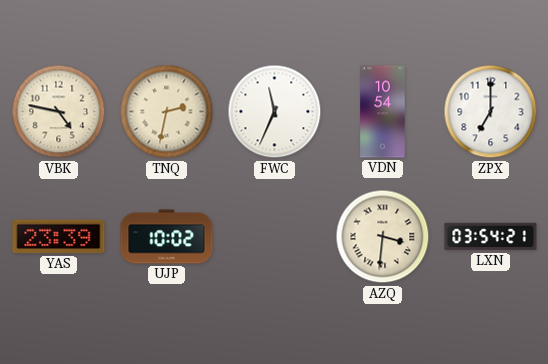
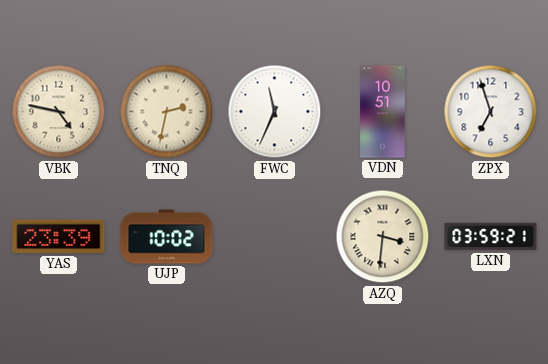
VDN: 10:54 -> 10:51 (383, 112)
ZPX: 7:00 -> 6:57 (491, 112)
LXN: 03:54 -> 03:59 (491, 237)
